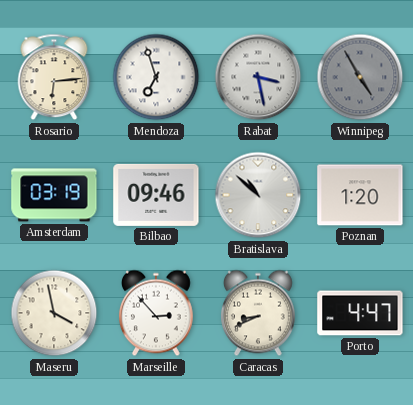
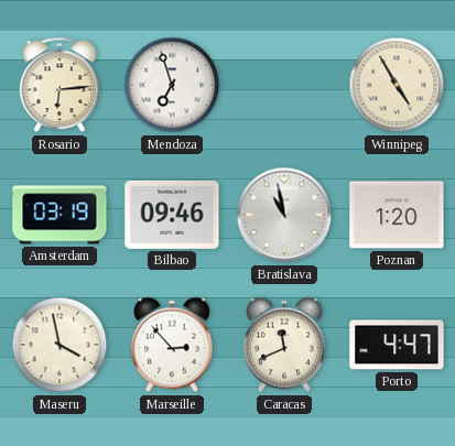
Rabat: 3:28 -> none (258, 77)
Winnipeg dial: grey -> cream (397, 85)
Bratislava: 10:52 -> 10:58 (284, 215)
Caracas: 8:41 -> 11:41 (284, 345)
